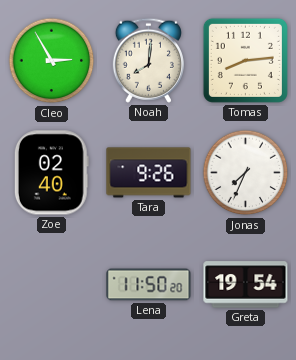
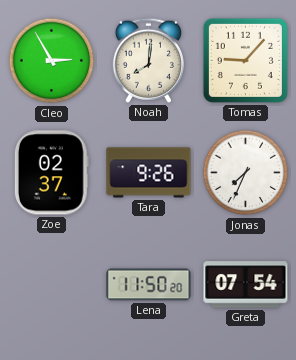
Tomas: 8:14 -> 9:07 (245, 60)
Zoe: 02:40 -> 02:37 (51, 173)
Greta: 19:54 -> 07:54 (246, 285)
